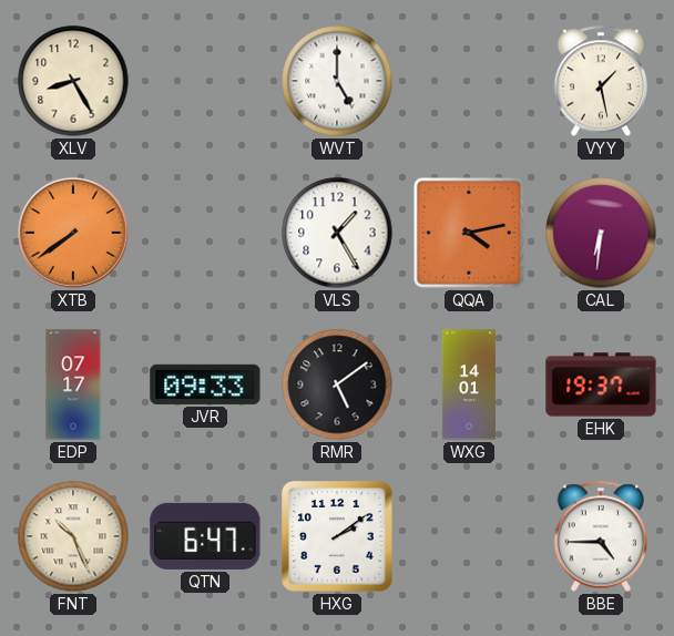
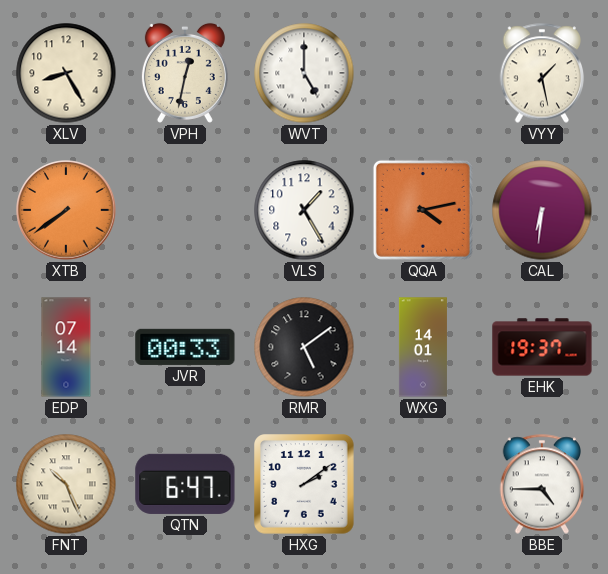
VPH: none -> 12:32 (185, 73)
EDP: 07:17 -> 07:14 (66, 347)
JVR: 09:33 -> 00:33 (185, 347)
